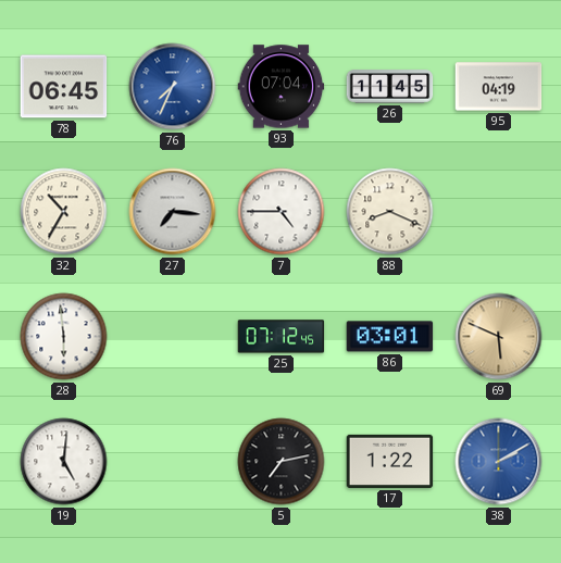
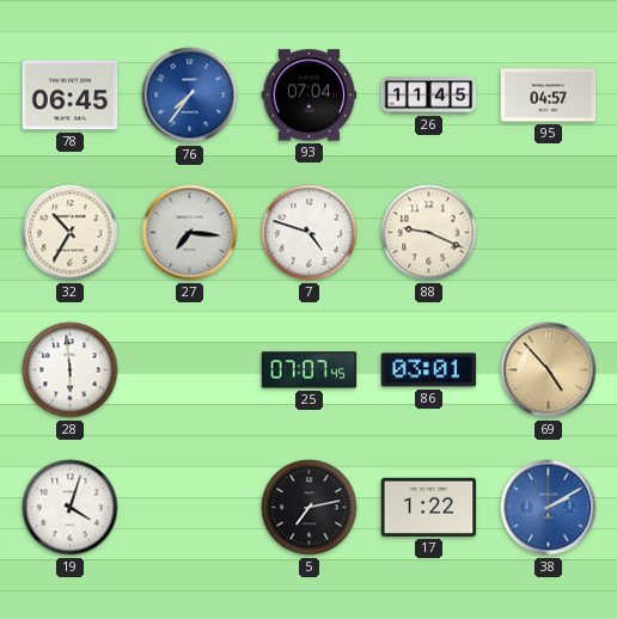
76: 7:34 -> 7:36 (190, 96)
95: 04:19 -> 04:57 (549, 96)
7: 4:45 -> 4:48 (310, 233)
88: 8:19 -> 9:19 (429, 233)
25: 07:12 -> 07:07 (310, 370)
69: 5:49 -> 4:53 (549, 370)
19: 5:01 -> 4:03 (71, 508)
